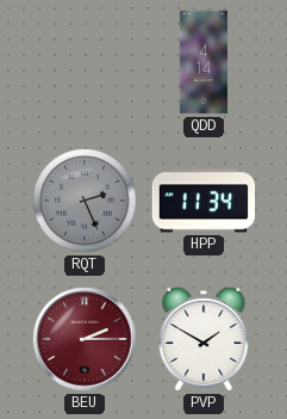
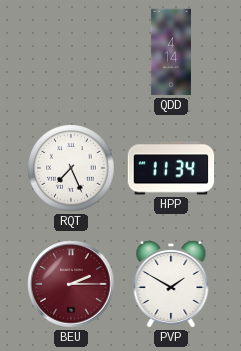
RQT: 2:26 -> 7:26 (71, 168)
RQT dial: grey -> white (71, 168)
